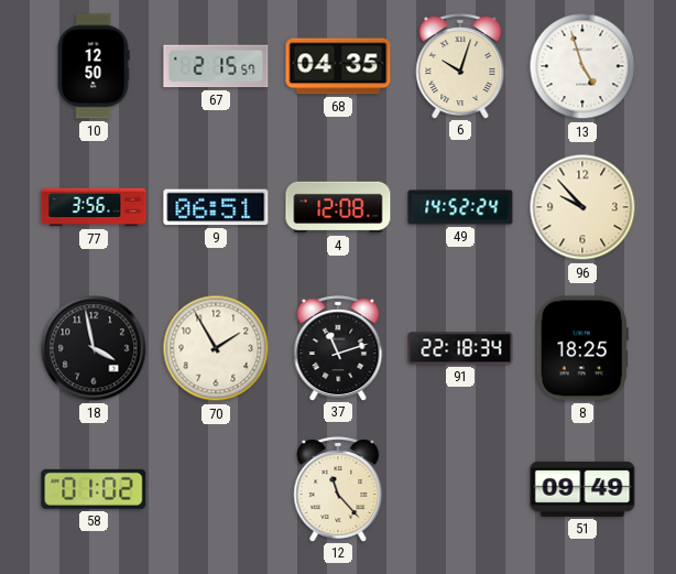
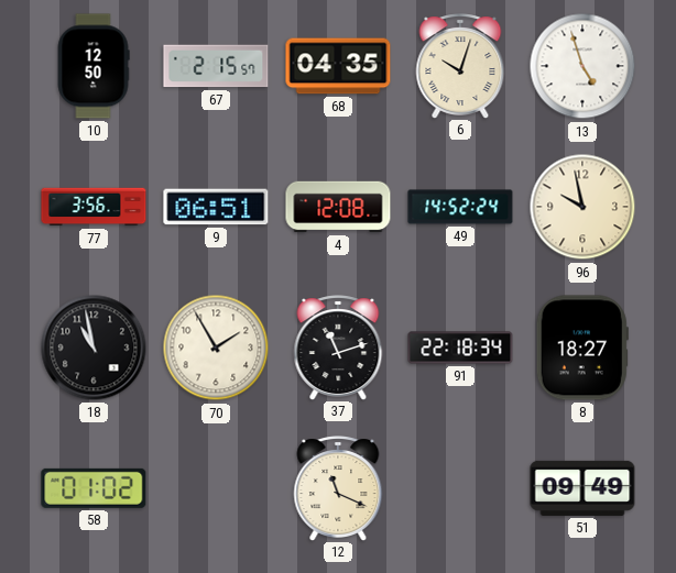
96: 9:53 -> 9:58 (582, 207)
18: 3:58 -> 10:58 (94, 348)
8: 18:25 -> 18:27 (582, 348)
12: 11:23 -> 11:19 (338, 488)
